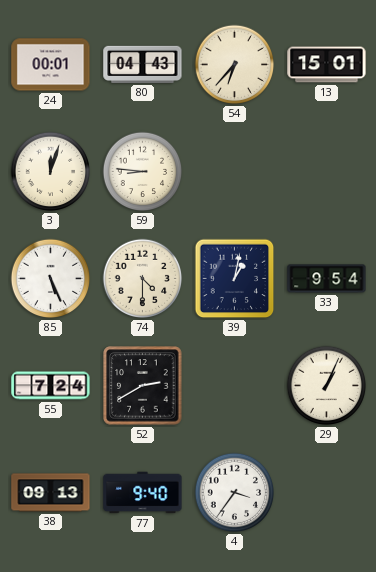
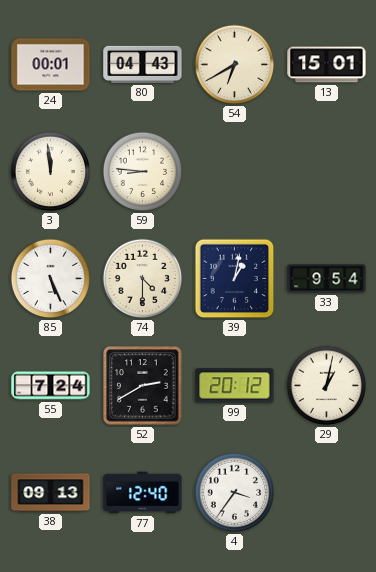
54: 6:37 -> 6:40 (235, 65)
3: 12:03 -> 11:59 (51, 172)
99: none -> 20:12 (235, 386)
29: 1:04 -> 1:02 (327, 386)
77: 9:40 -> 12:40 (143, 493)
